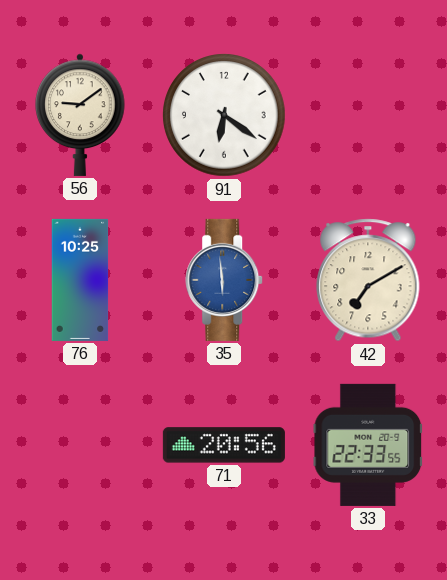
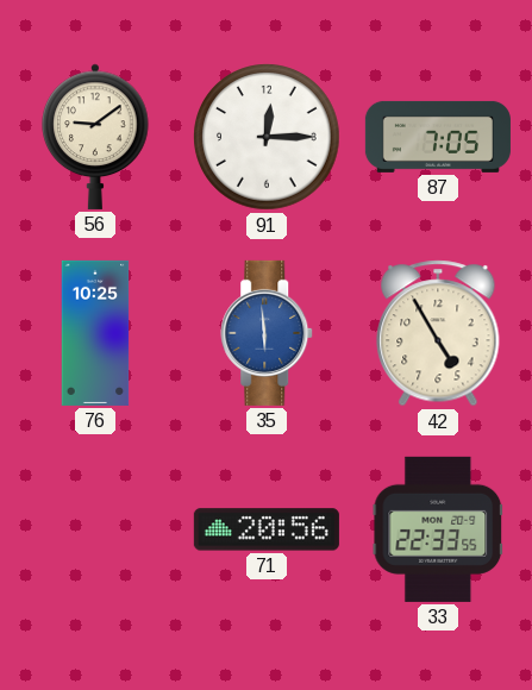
91: 6:21 -> 12:15 (267, 137)
87: none -> 7:05 (438, 137)
42: 7:10 -> 4:55 (438, 333)
